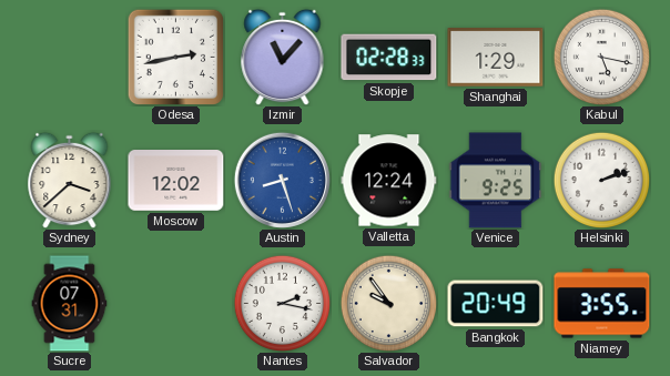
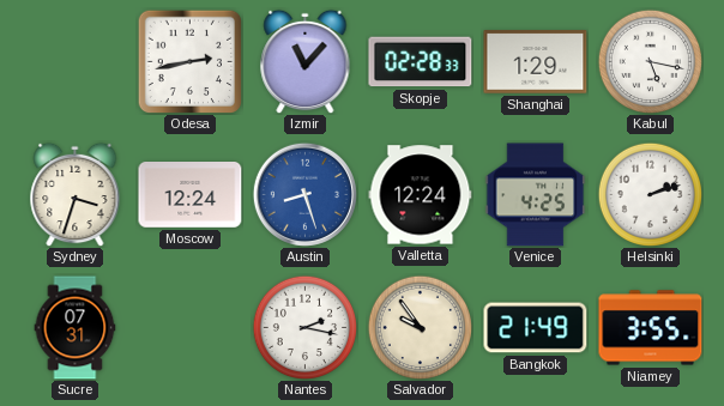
Sydney: 3:38 -> 3:33 (76, 194)
Moscow: 12:02 -> 12:24 (191, 195)
Venice: 9:25 -> 4:25 (536, 195)
Bangkok: 20:49 -> 21:49 (536, 328)
